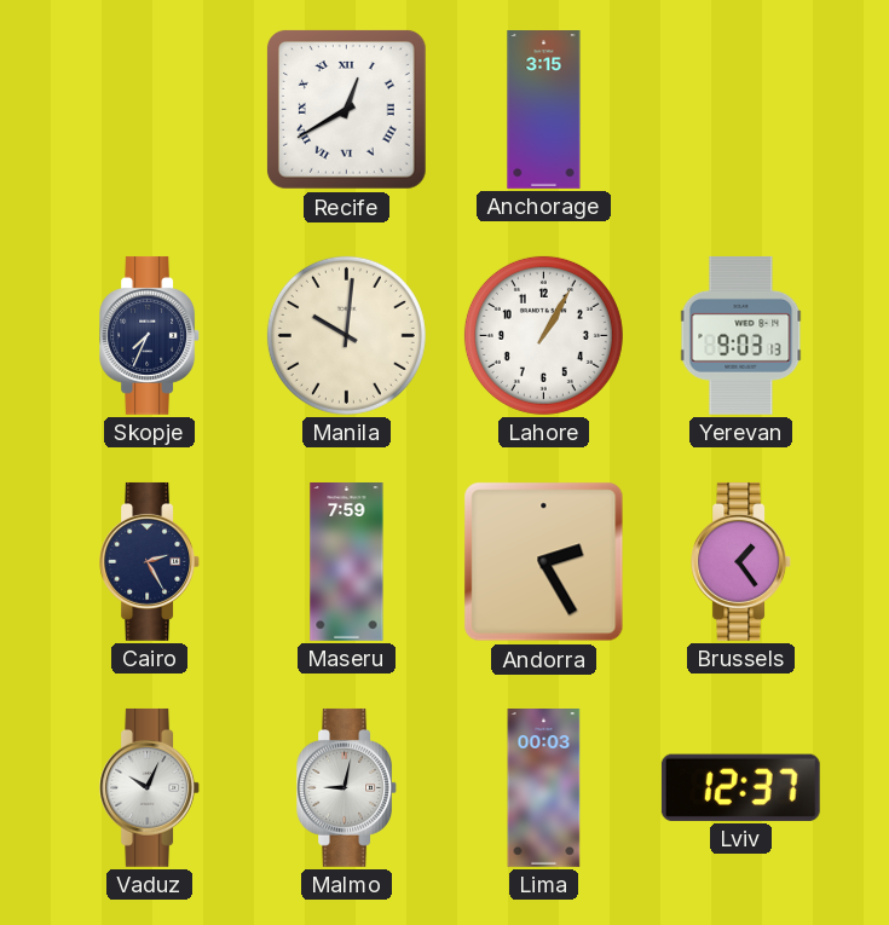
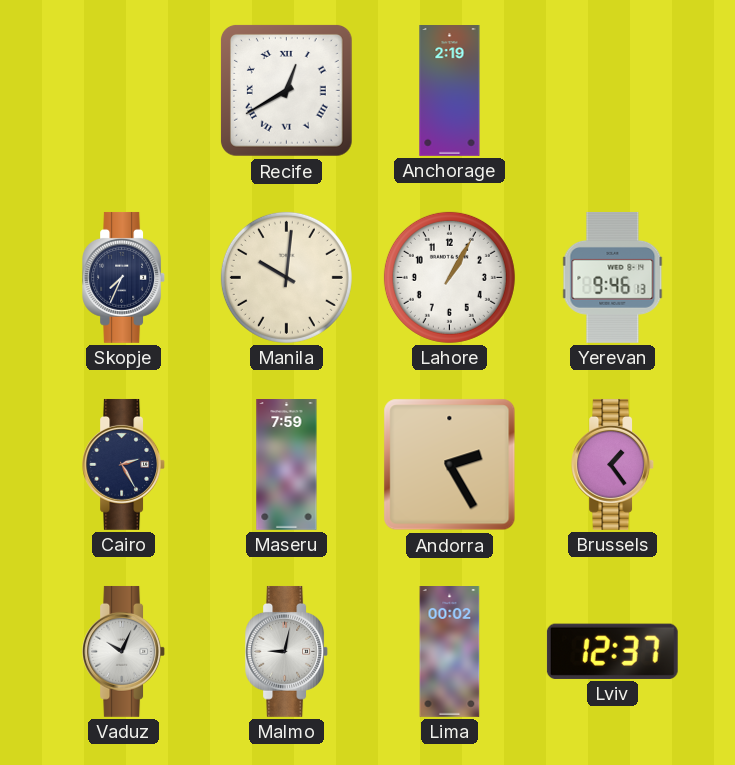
Anchorage: 3:15 -> 2:19 (450, 91)
Yerevan: 9:03 -> 9:46 (613, 277)
Lima: 00:03 -> 00:02 (450, 652)
